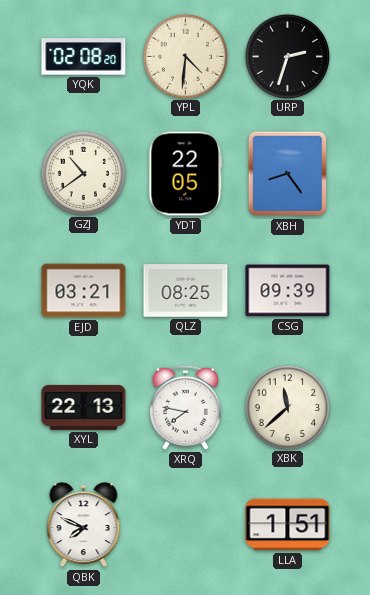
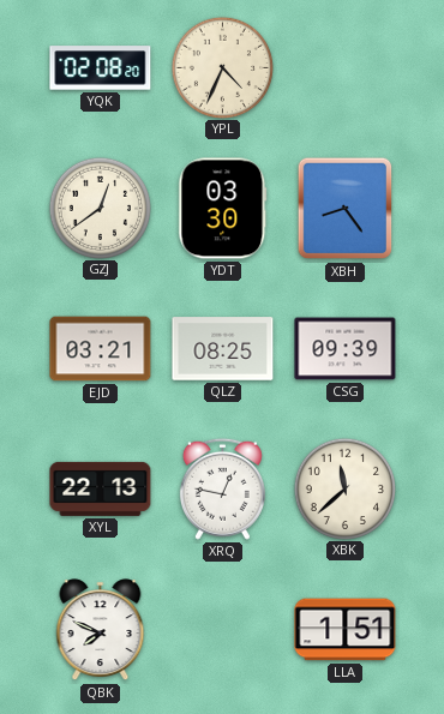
YPL: 4:31 -> 4:34 (222, 67)
URP: 2:33 -> none (287, 56)
GZJ: 10:39 -> 12:39 (100, 208)
YDT: 22:05 -> 03:30 (223, 209)
XRQ: 7:47 -> 12:47 (222, 488)
